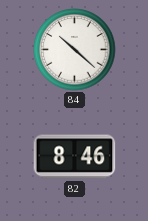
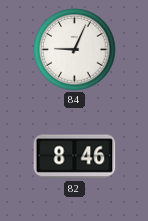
84: 10:22 -> 9:04 (75, 50)
